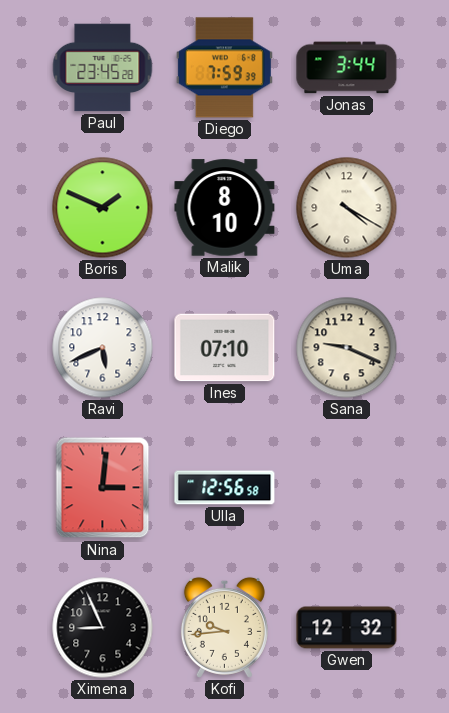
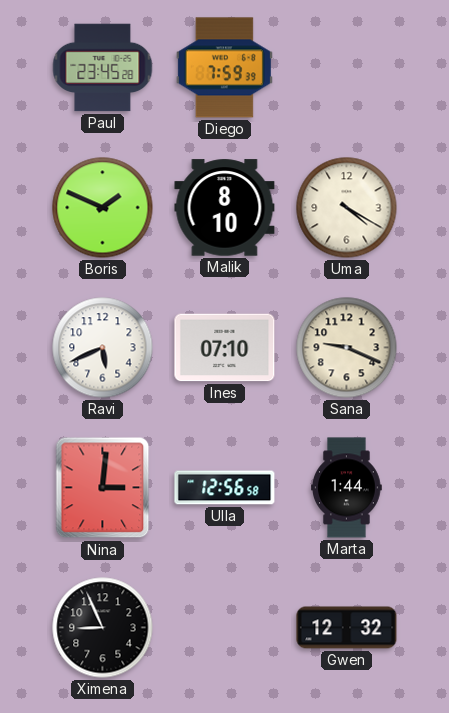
Jonas: 3:44 -> none (347, 68)
Marta: none -> 1:44 (347, 488)
Kofi: 9:44 -> none (224, 627)
